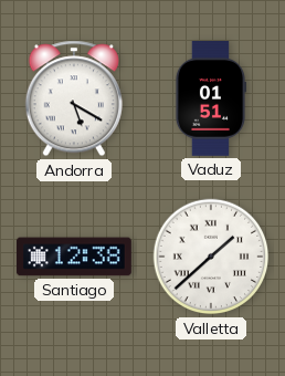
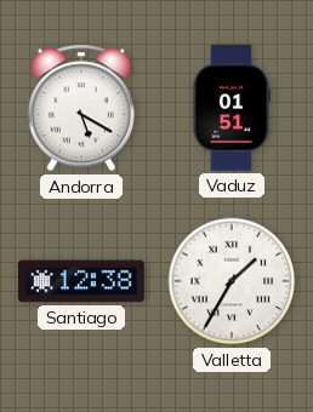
Valletta: 1:38 -> 1:35 (232, 281)
